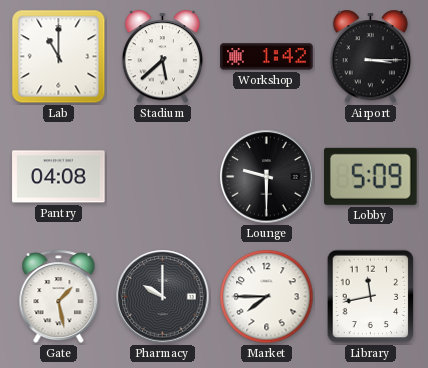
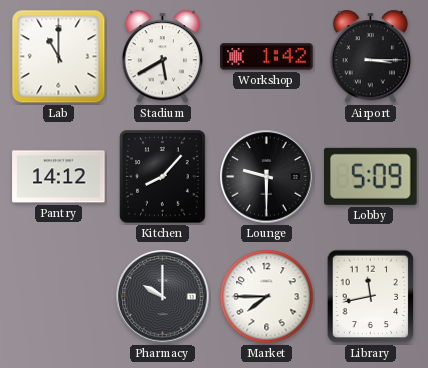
Stadium: 5:38 -> 5:40 (162, 57)
Pantry: 04:08 -> 14:12 (59, 177)
Kitchen: none -> 8:07 (163, 177)
Gate: 1:28 -> none (59, 297)
